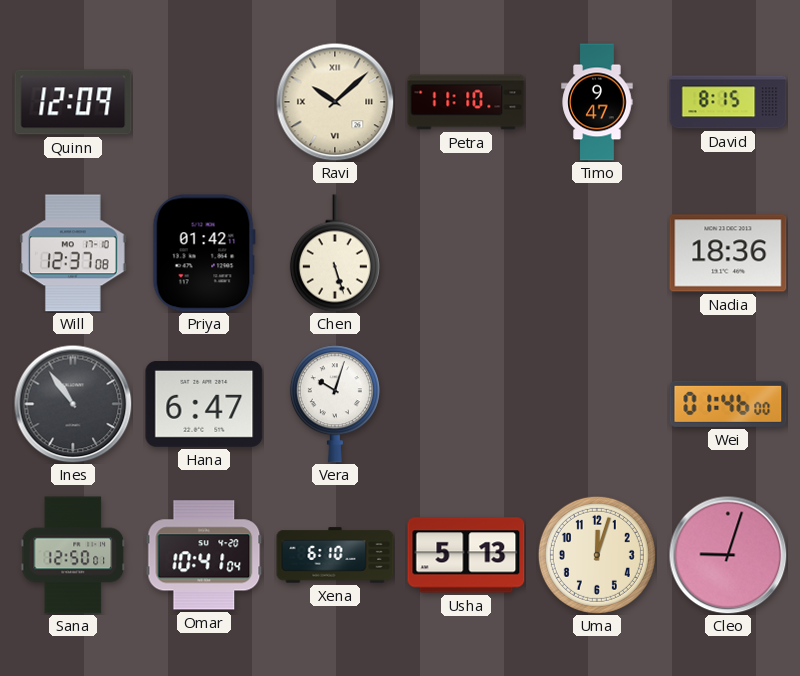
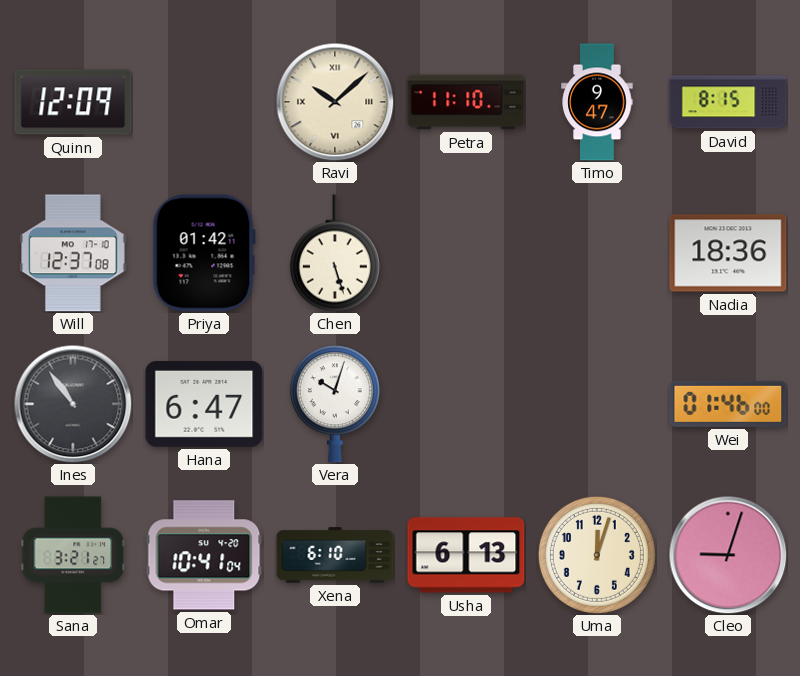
Sana: 12:50 -> 3:21 (73, 555)
Usha: 5:13 -> 6:13 (466, 555)
